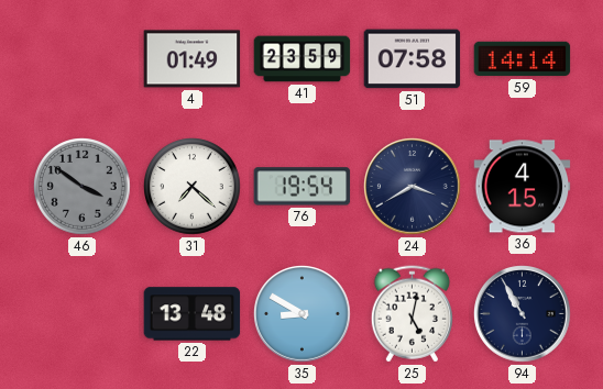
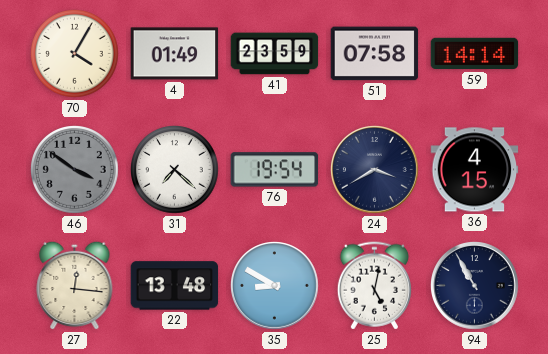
70: none -> 4:05 (75, 54)
27: none -> 12:16 (75, 285)
